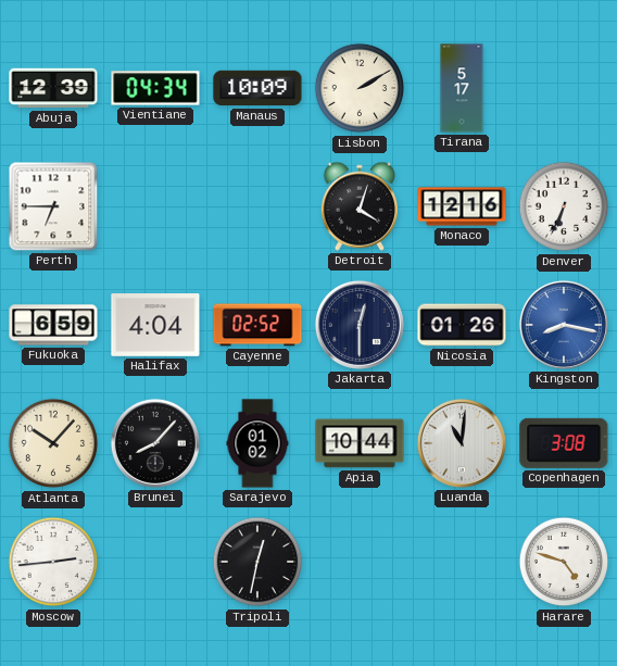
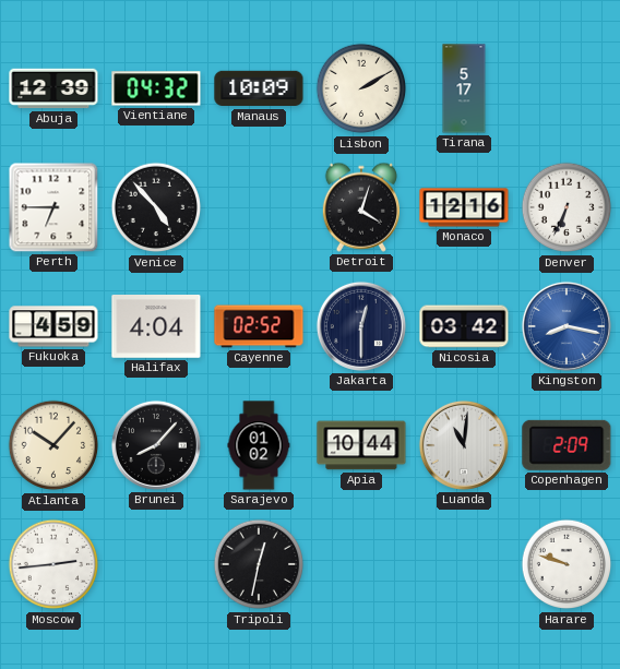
Vientiane: 04:34 -> 04:32 (156, 88)
Venice: none -> 4:53 (156, 207)
Fukuoka: 6:59 -> 4:59 (53, 326)
Nicosia: 01:26 -> 03:42 (464, 326)
Copenhagen: 3:08 -> 2:09 (567, 445)
Harare: 4:48 -> 9:48 (567, 564)
